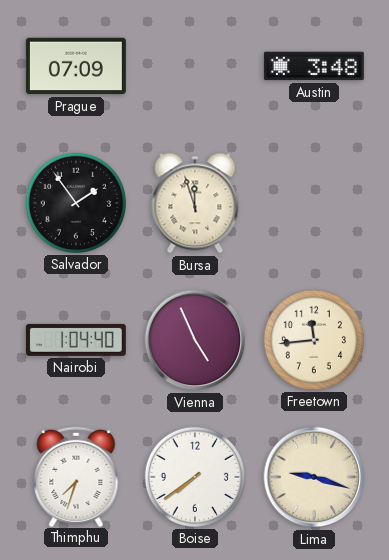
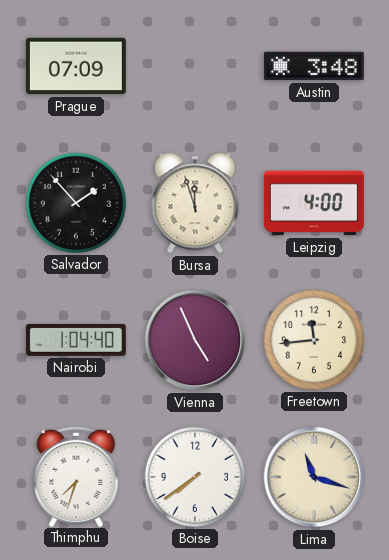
Salvador: 1:54 -> 1:53 (76, 203)
Leipzig: none -> 4:00 (314, 203)
Lima: 9:18 -> 11:18 (314, 477)
